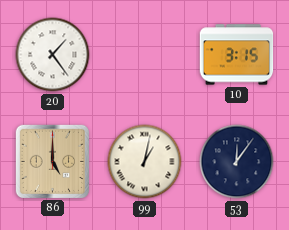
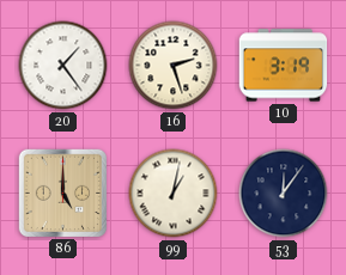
16: none -> 2:27 (174, 66)
10: 3:15 -> 3:19 (284, 66)
